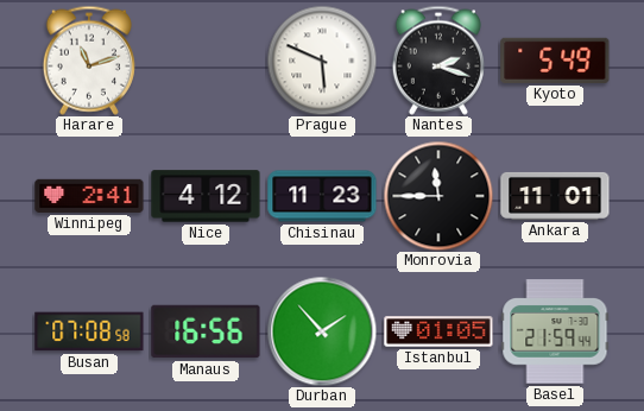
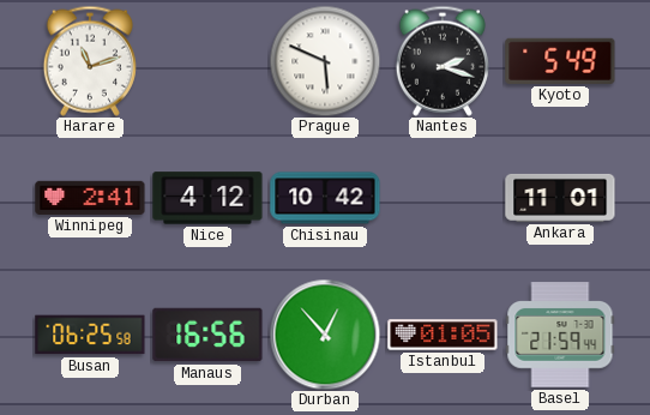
Chisinau: 11:23 -> 10:42 (325, 198)
Monrovia: 11:45 -> none (438, 196)
Busan: 07:08 -> 06:25 (90, 335)
Durban: 1:53 -> 12:53 (325, 335)
